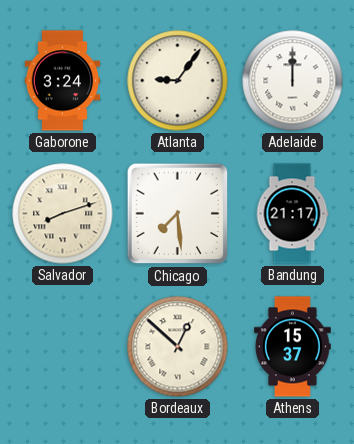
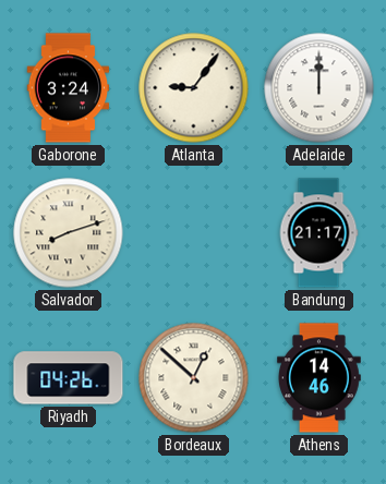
Chicago: 7:29 -> none (178, 214)
Riyadh: none -> 04:26 (69, 378)
Athens: 15:37 -> 14:46 (319, 378)
